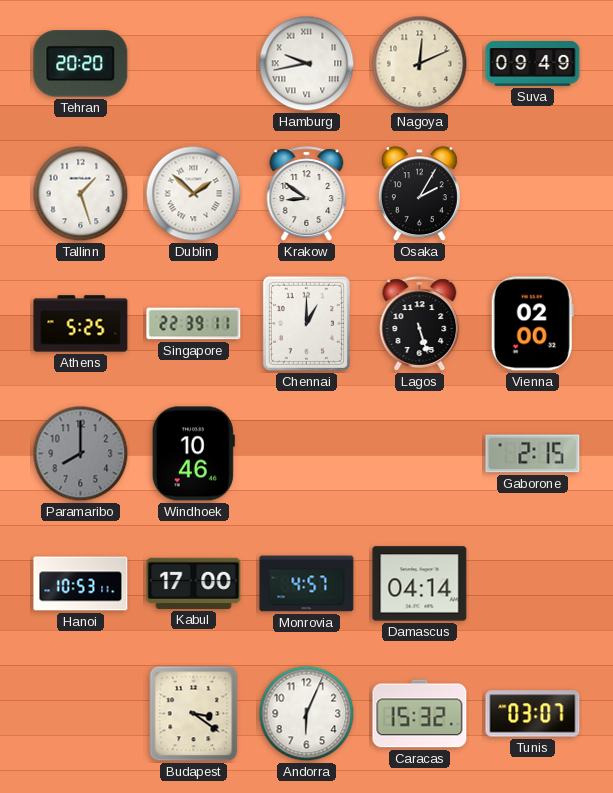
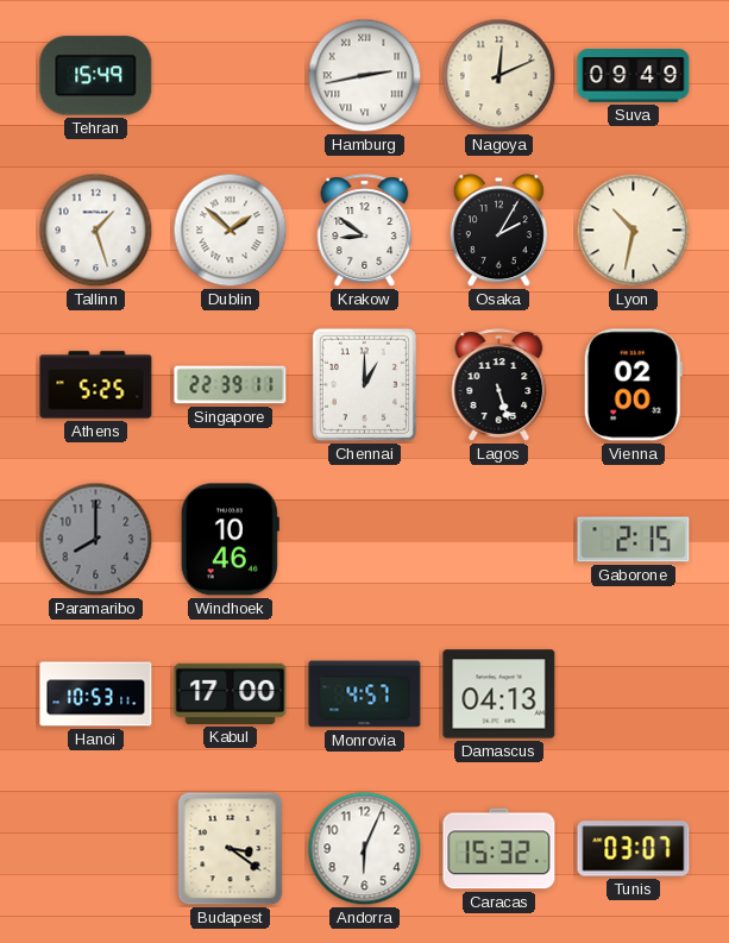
Tehran: 20:20 -> 15:49 (96, 76)
Hamburg: 9:43 -> 2:43 (365, 76)
Lyon: none -> 10:32 (634, 231)
Damascus: 04:14 -> 04:13 (499, 694)
